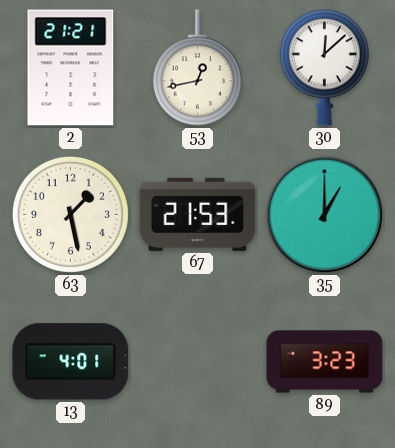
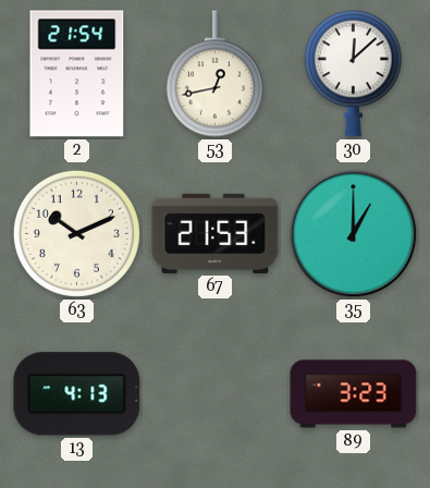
2: 21:21 -> 21:54 (77, 74)
63: 1:28 -> 10:11 (76, 233)
13: 4:01 -> 4:13 (77, 394)
